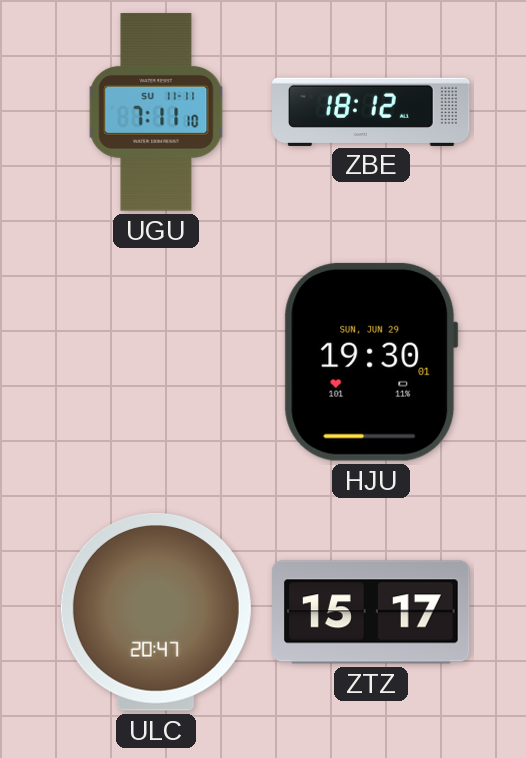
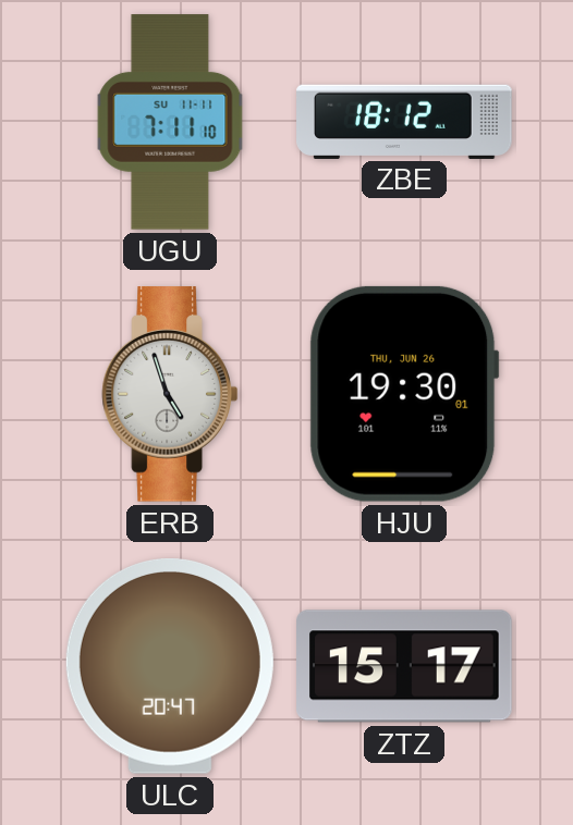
ERB: none -> 4:57 (170, 394)
HJU date: SUN, JUN 29 -> THU, JUN 26 (404, 394)
